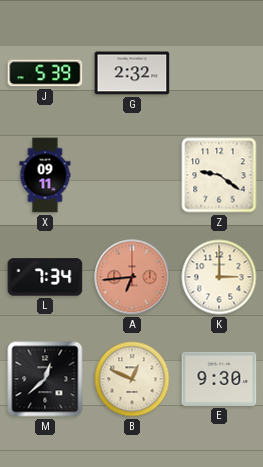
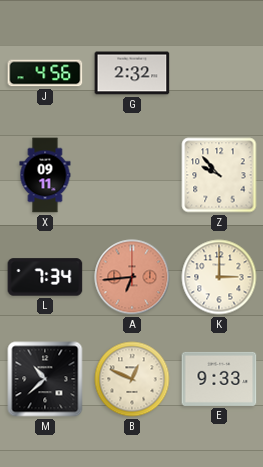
J: 5:39 -> 4:56 (45, 73)
Z: 9:21 -> 9:53 (219, 175)
M: 12:38 -> 10:38 (45, 379)
E: 9:30 -> 9:33 (219, 379)
